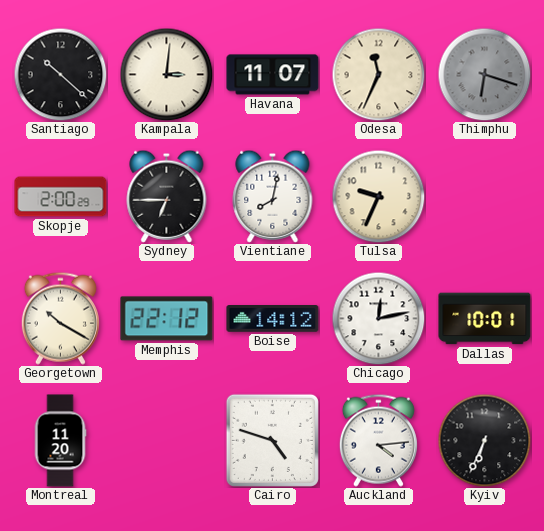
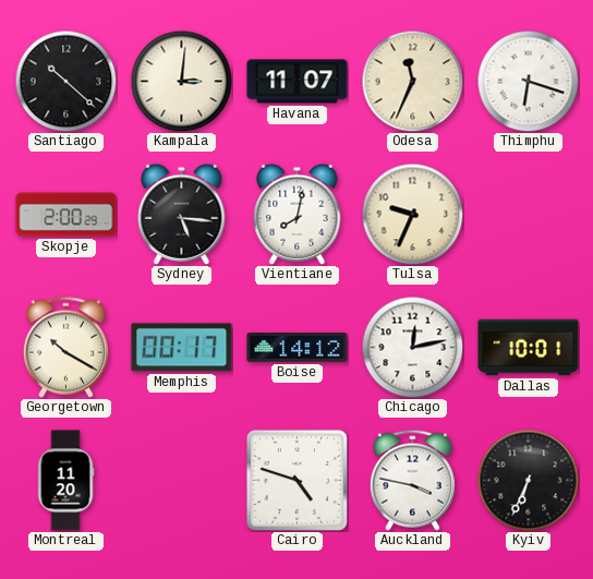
Thimphu dial: grey -> white (528, 81)
Sydney: 6:45 -> 5:16 (182, 214)
Memphis: 22:12 -> 00:17 (182, 348)
Auckland: 4:14 -> 3:47 (412, 480)
